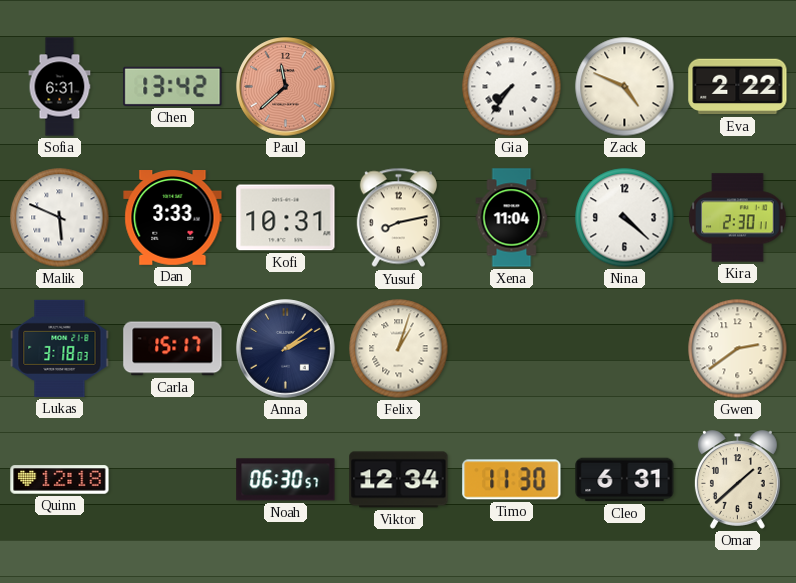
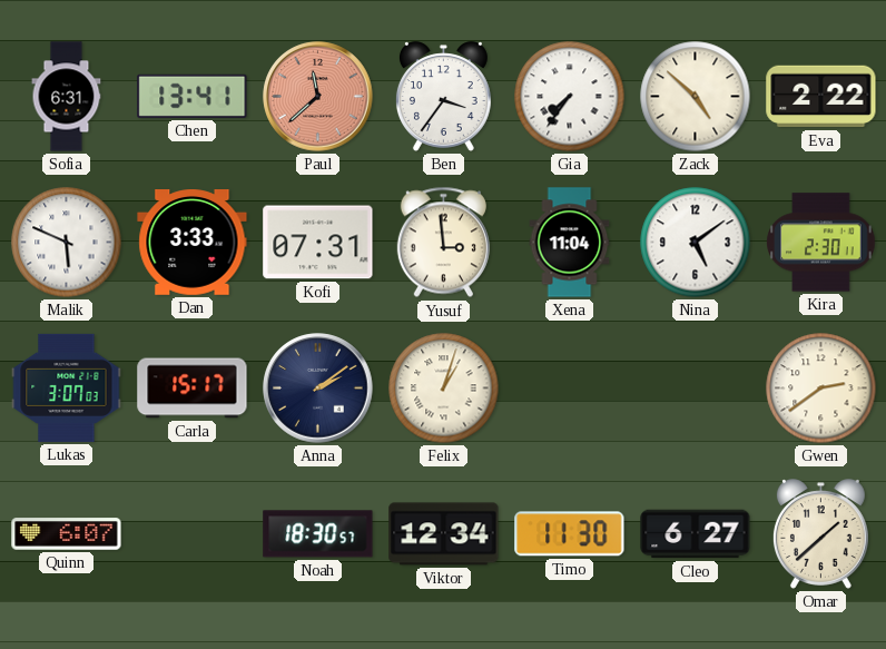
Chen: 13:42 -> 13:41 (193, 96)
Ben: none -> 3:36 (443, 97)
Zack: 4:49 -> 4:52 (696, 97)
Kofi: 10:31 -> 07:31 (318, 243)
Yusuf: 8:13 -> 2:59 (443, 243)
Nina: 4:22 -> 5:09 (696, 243)
Lukas: 3:18 -> 3:07 (67, 387)
Quinn: 12:18 -> 6:07 (67, 534)
Noah: 06:30 -> 18:30 (318, 534)
Cleo: 6:31 -> 6:27 (696, 534)
